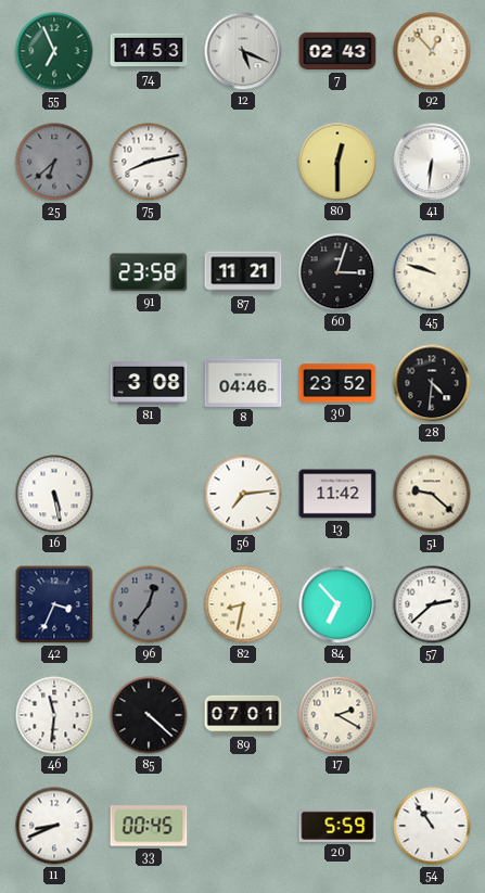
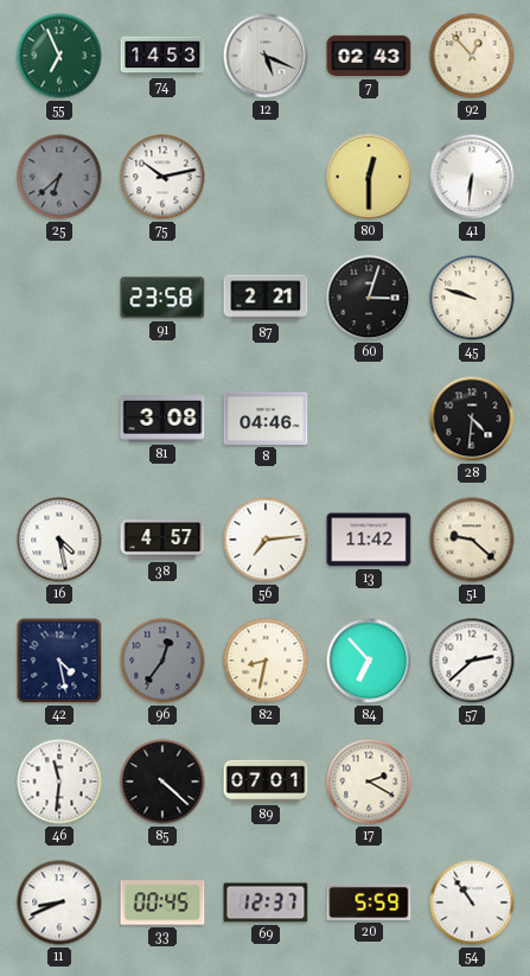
75: 8:13 -> 10:13 (162, 177)
87: 11:21 -> 2:21 (266, 298)
30: 23:52 -> none (337, 383)
16: 5:28 -> 4:28 (59, 540)
38: none -> 4:57 (162, 540)
42: 3:34 -> 4:28 (59, 661)
69: none -> 12:37 (266, 902)
